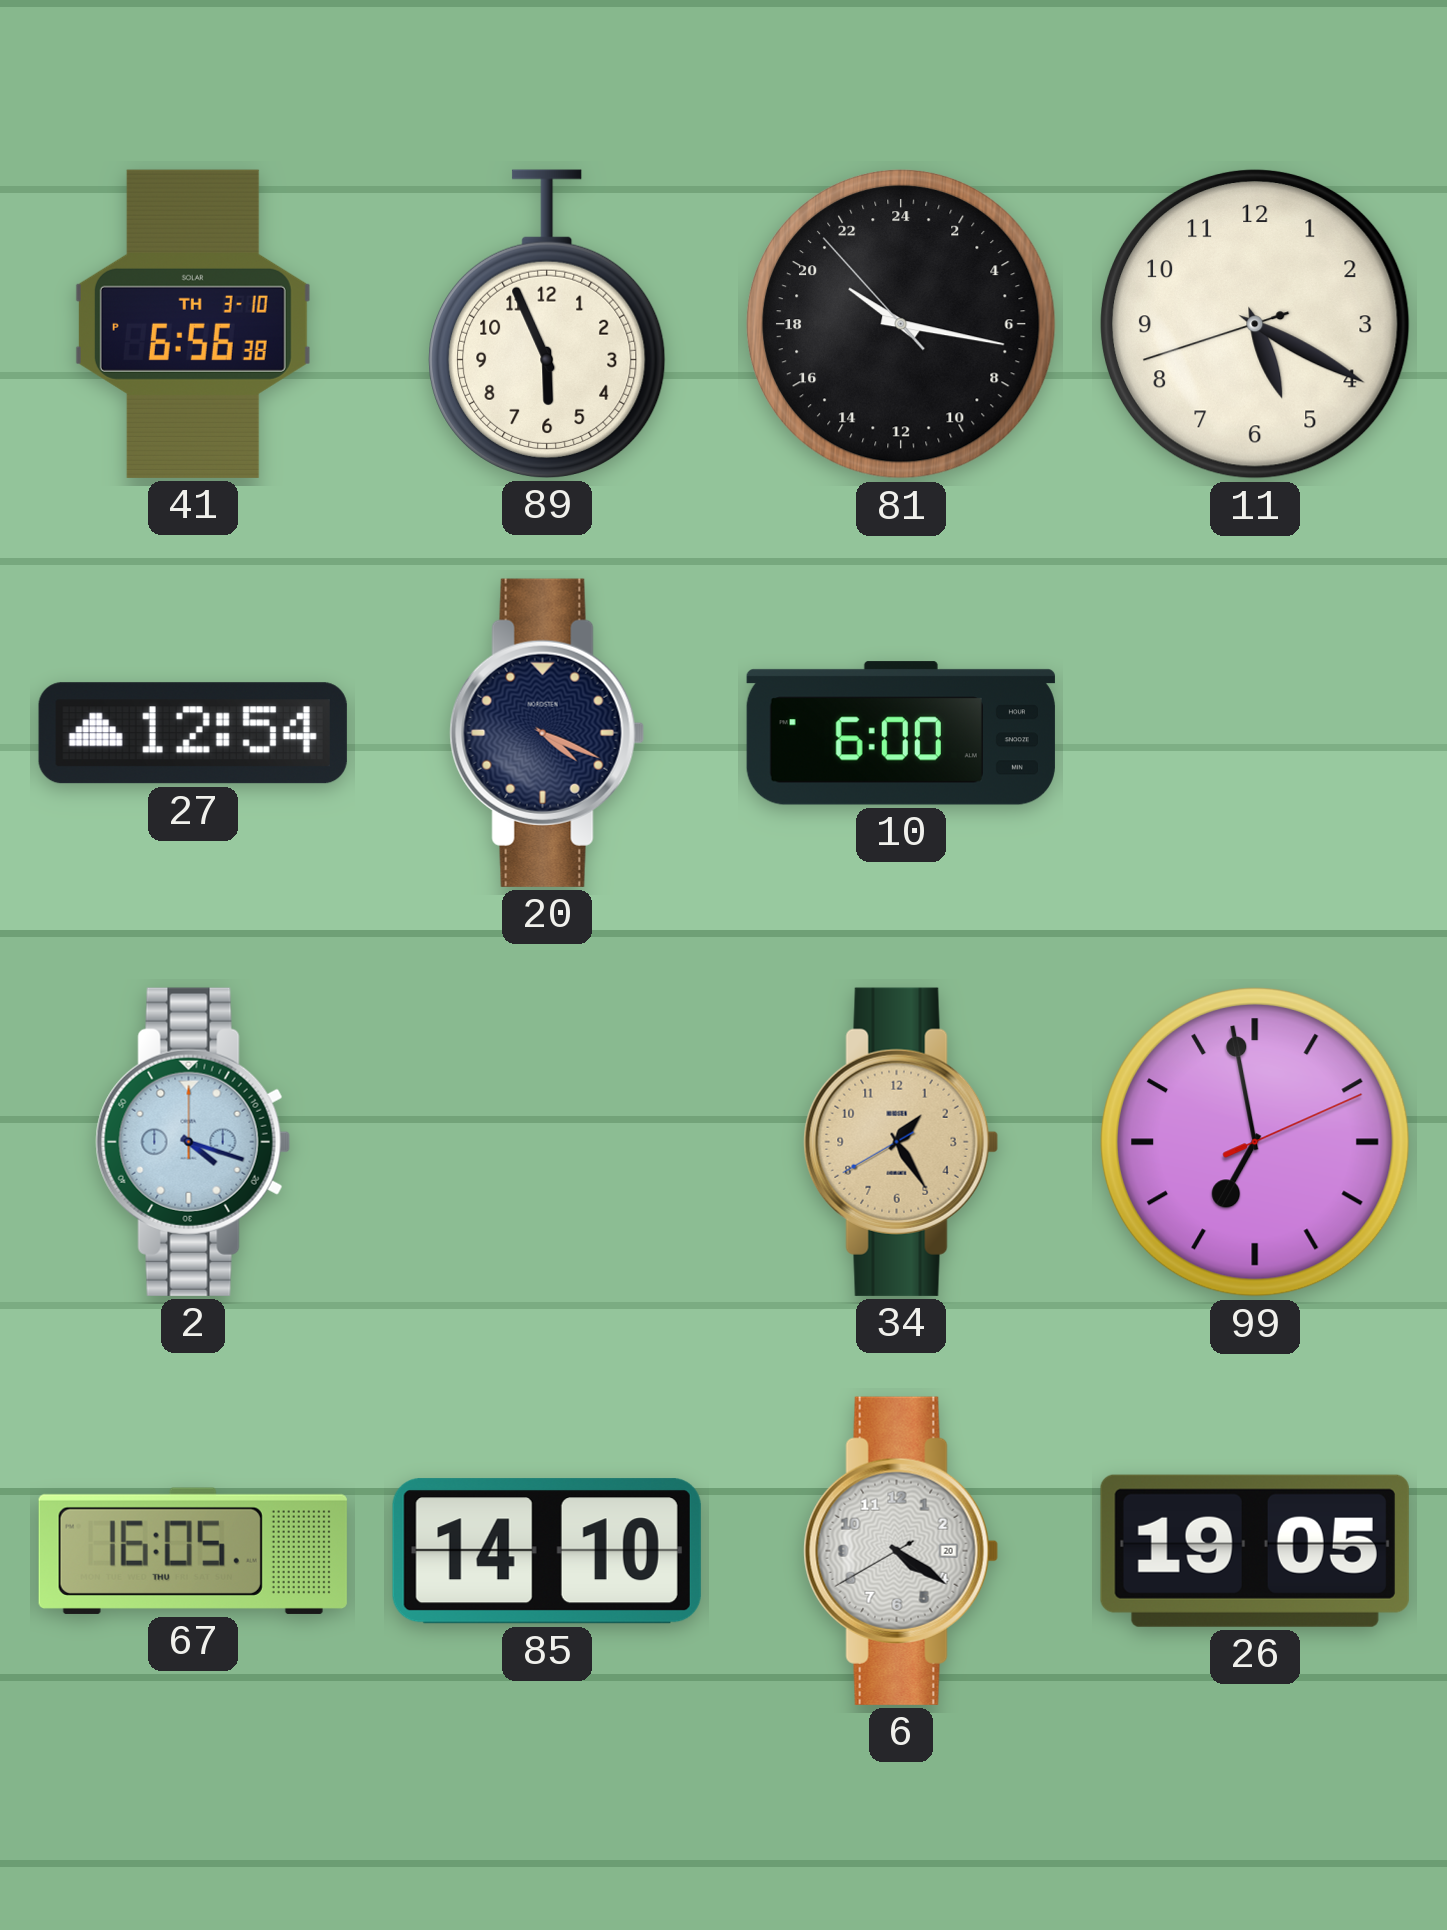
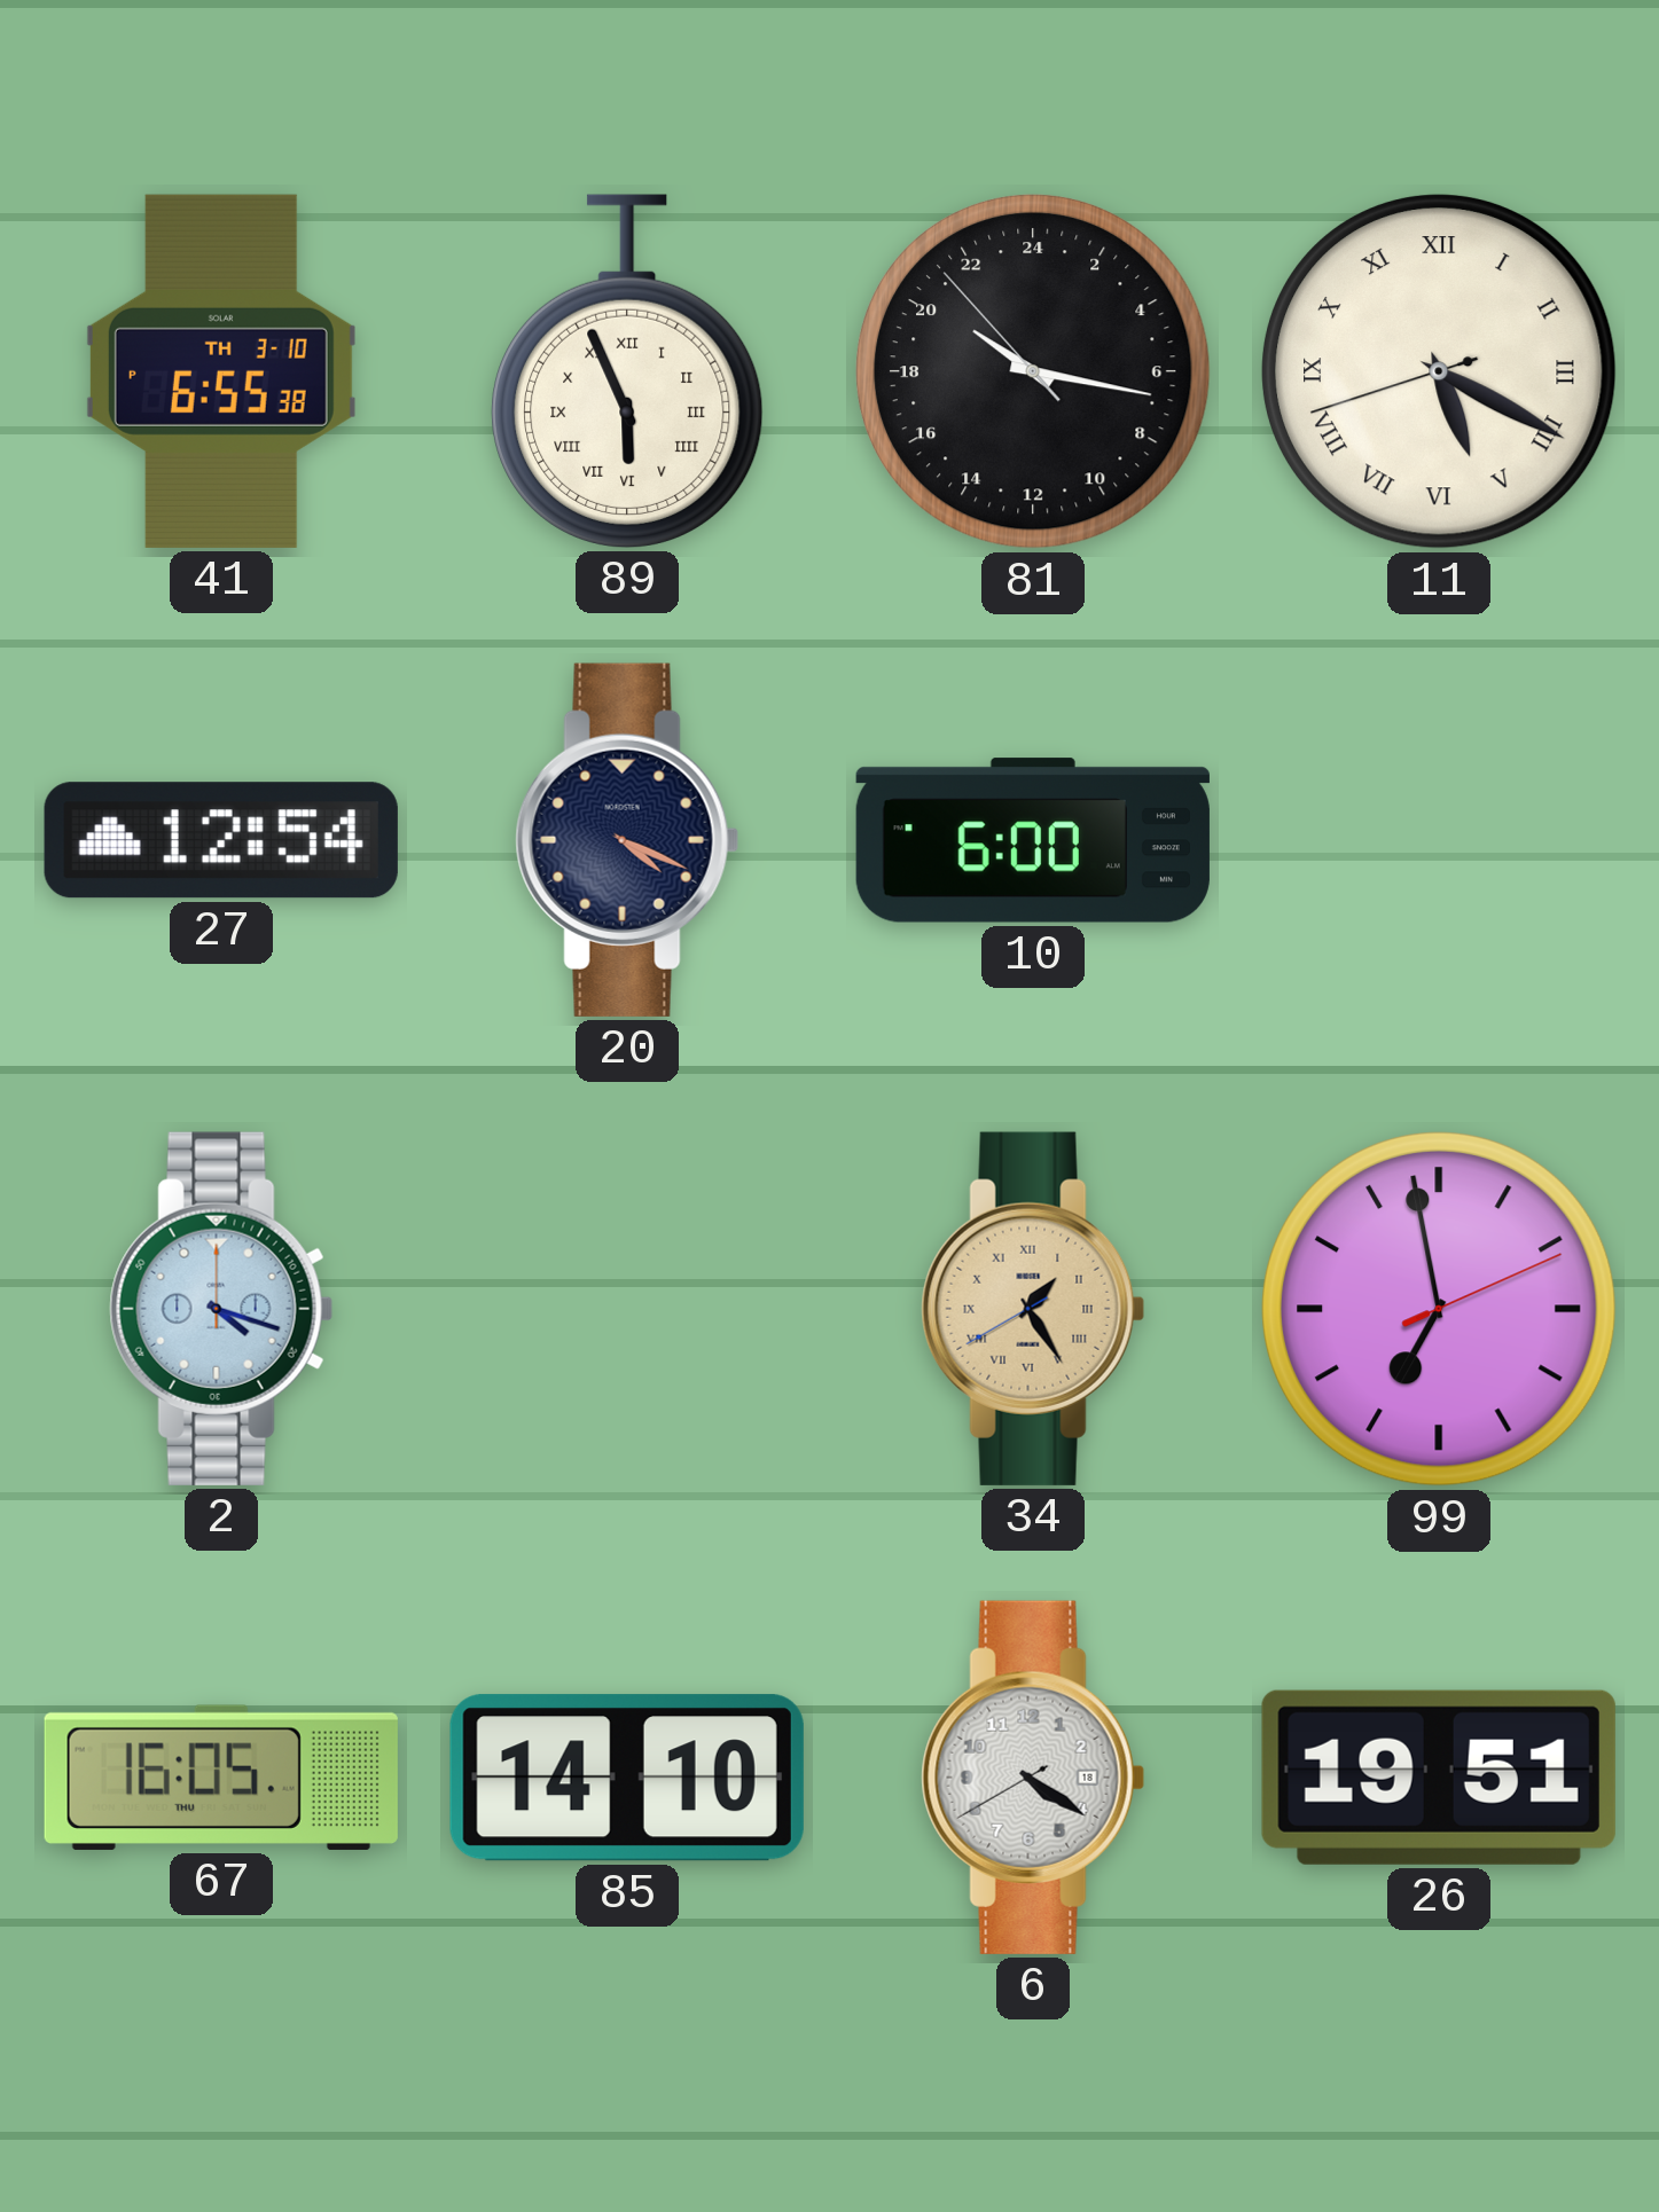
41: 6:56 -> 6:55 (221, 371)
89 numerals: Arabic -> Roman (627, 371)
11 numerals: Arabic -> Roman (1439, 371)
34 numerals: Arabic -> Roman (1033, 1309)
6 date: 20 -> 18 (1033, 1778)
26: 19:05 -> 19:51 (1439, 1778)
